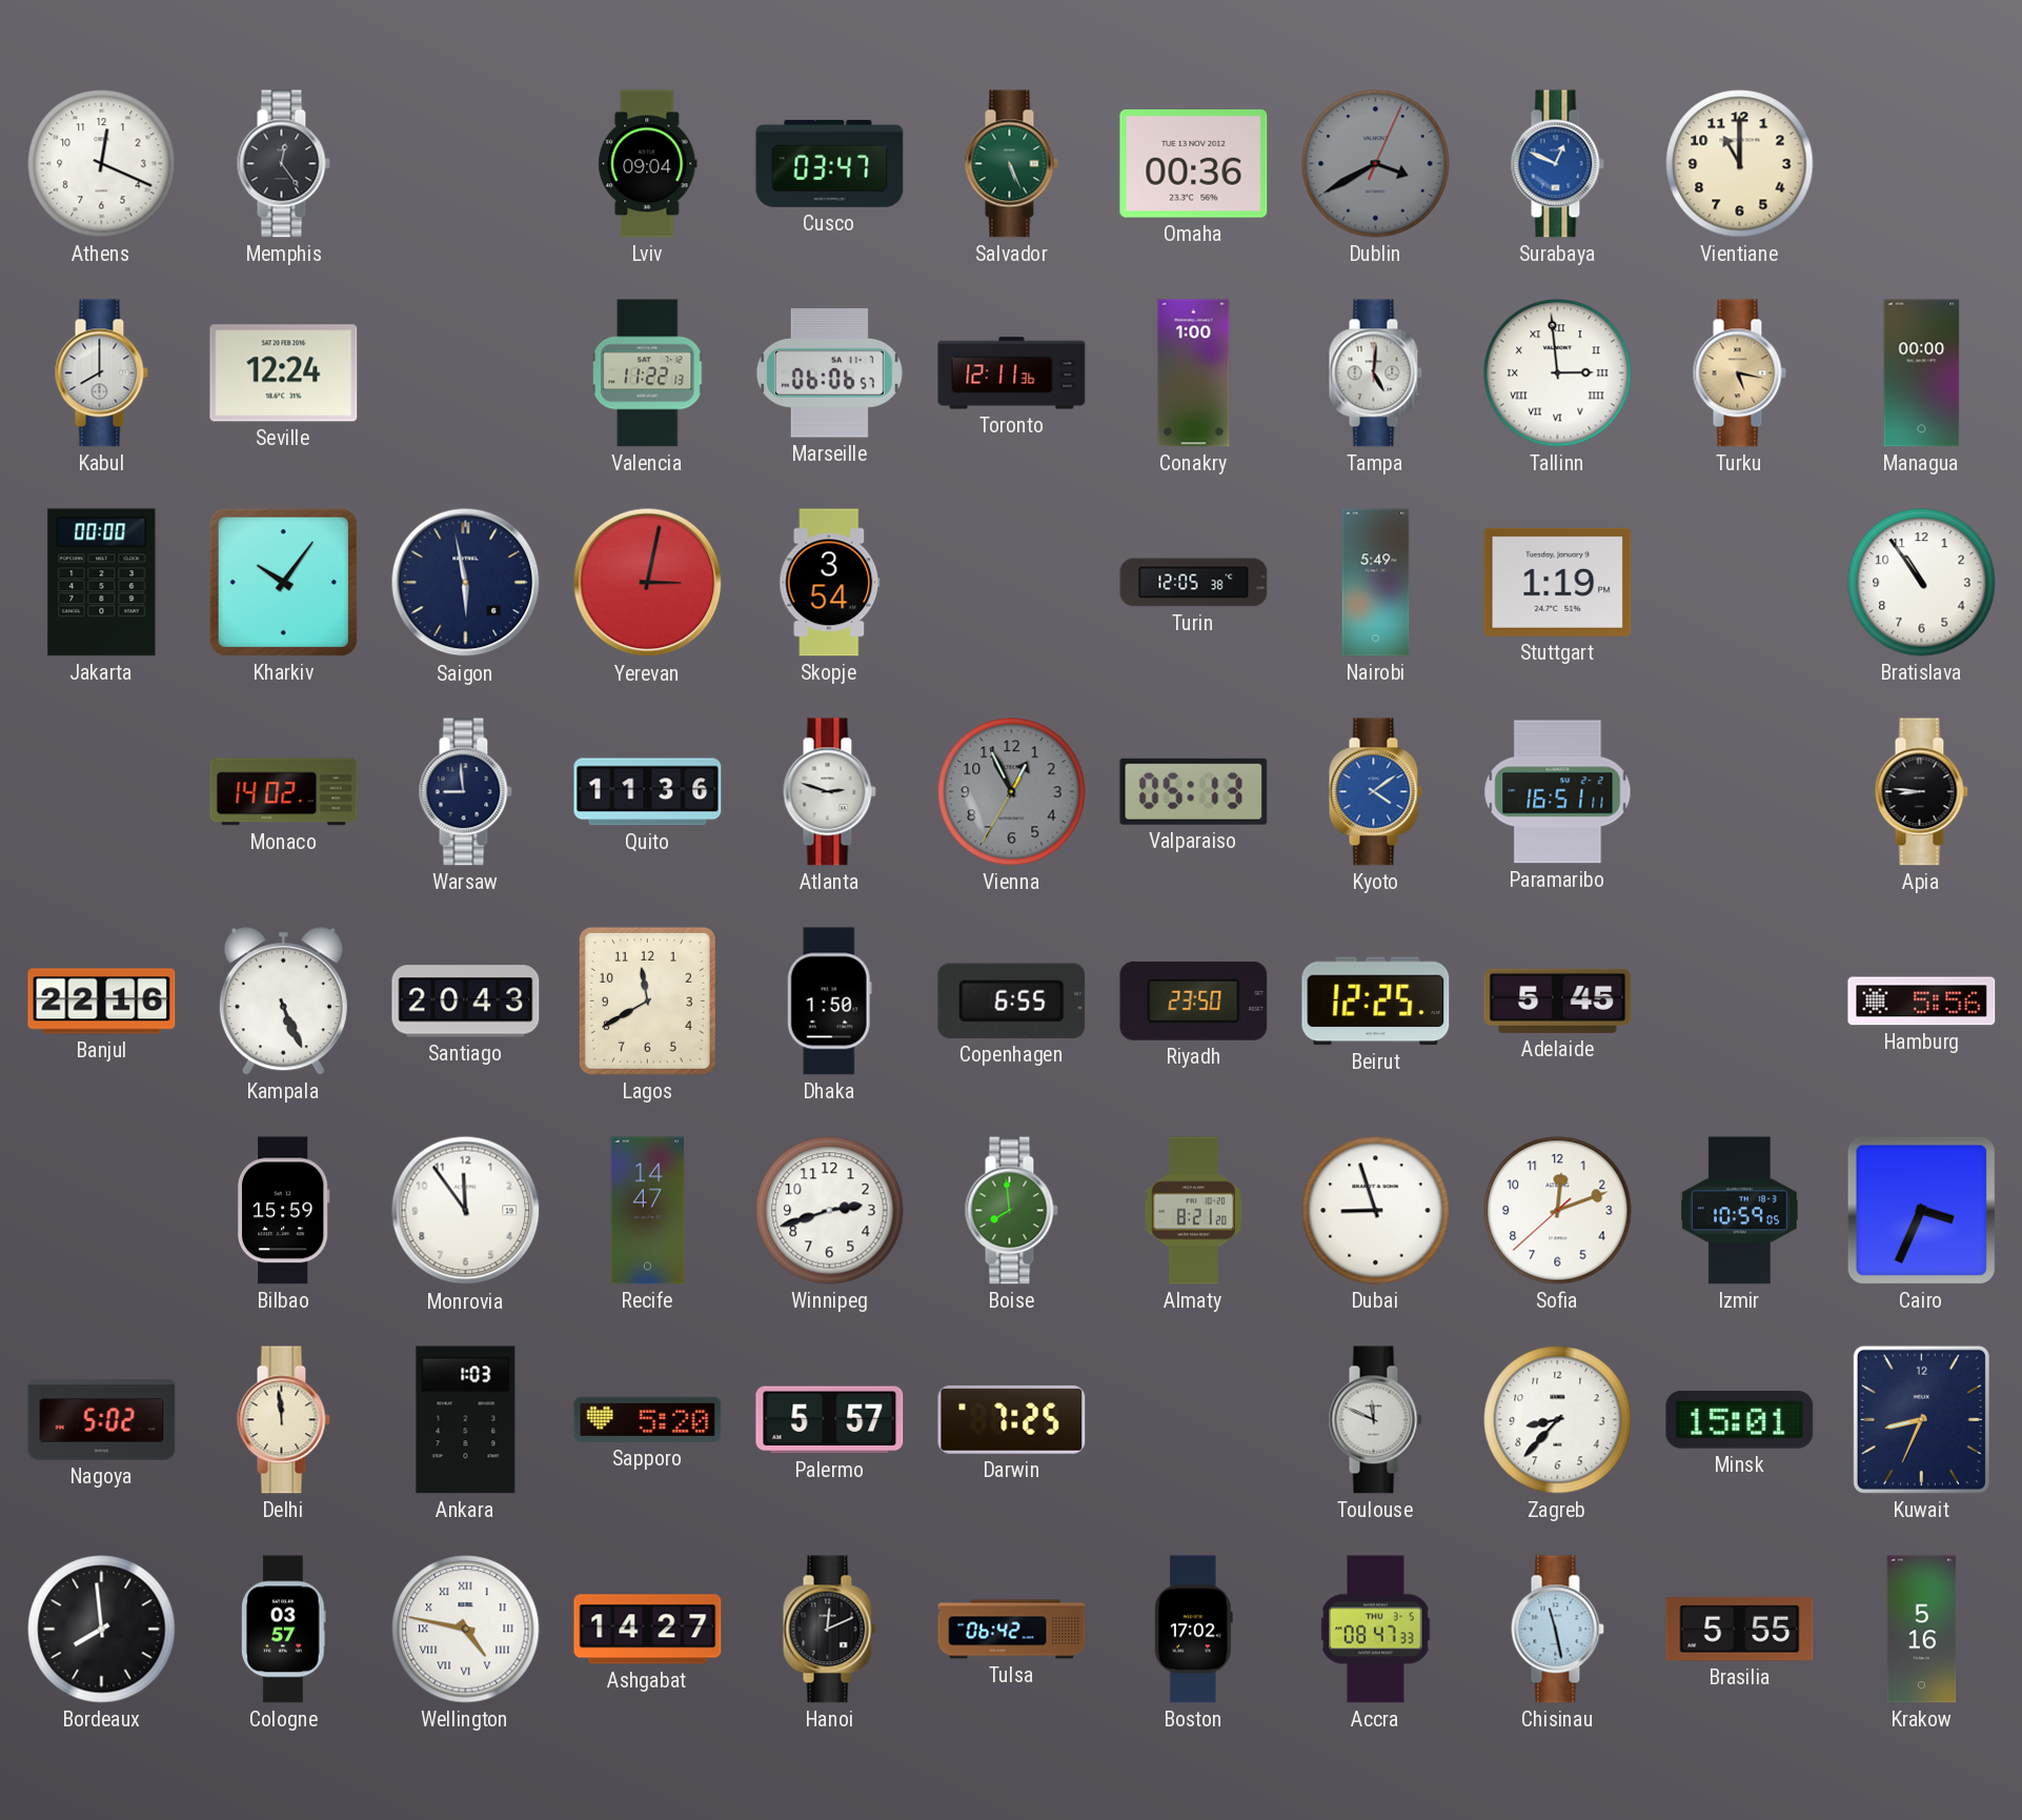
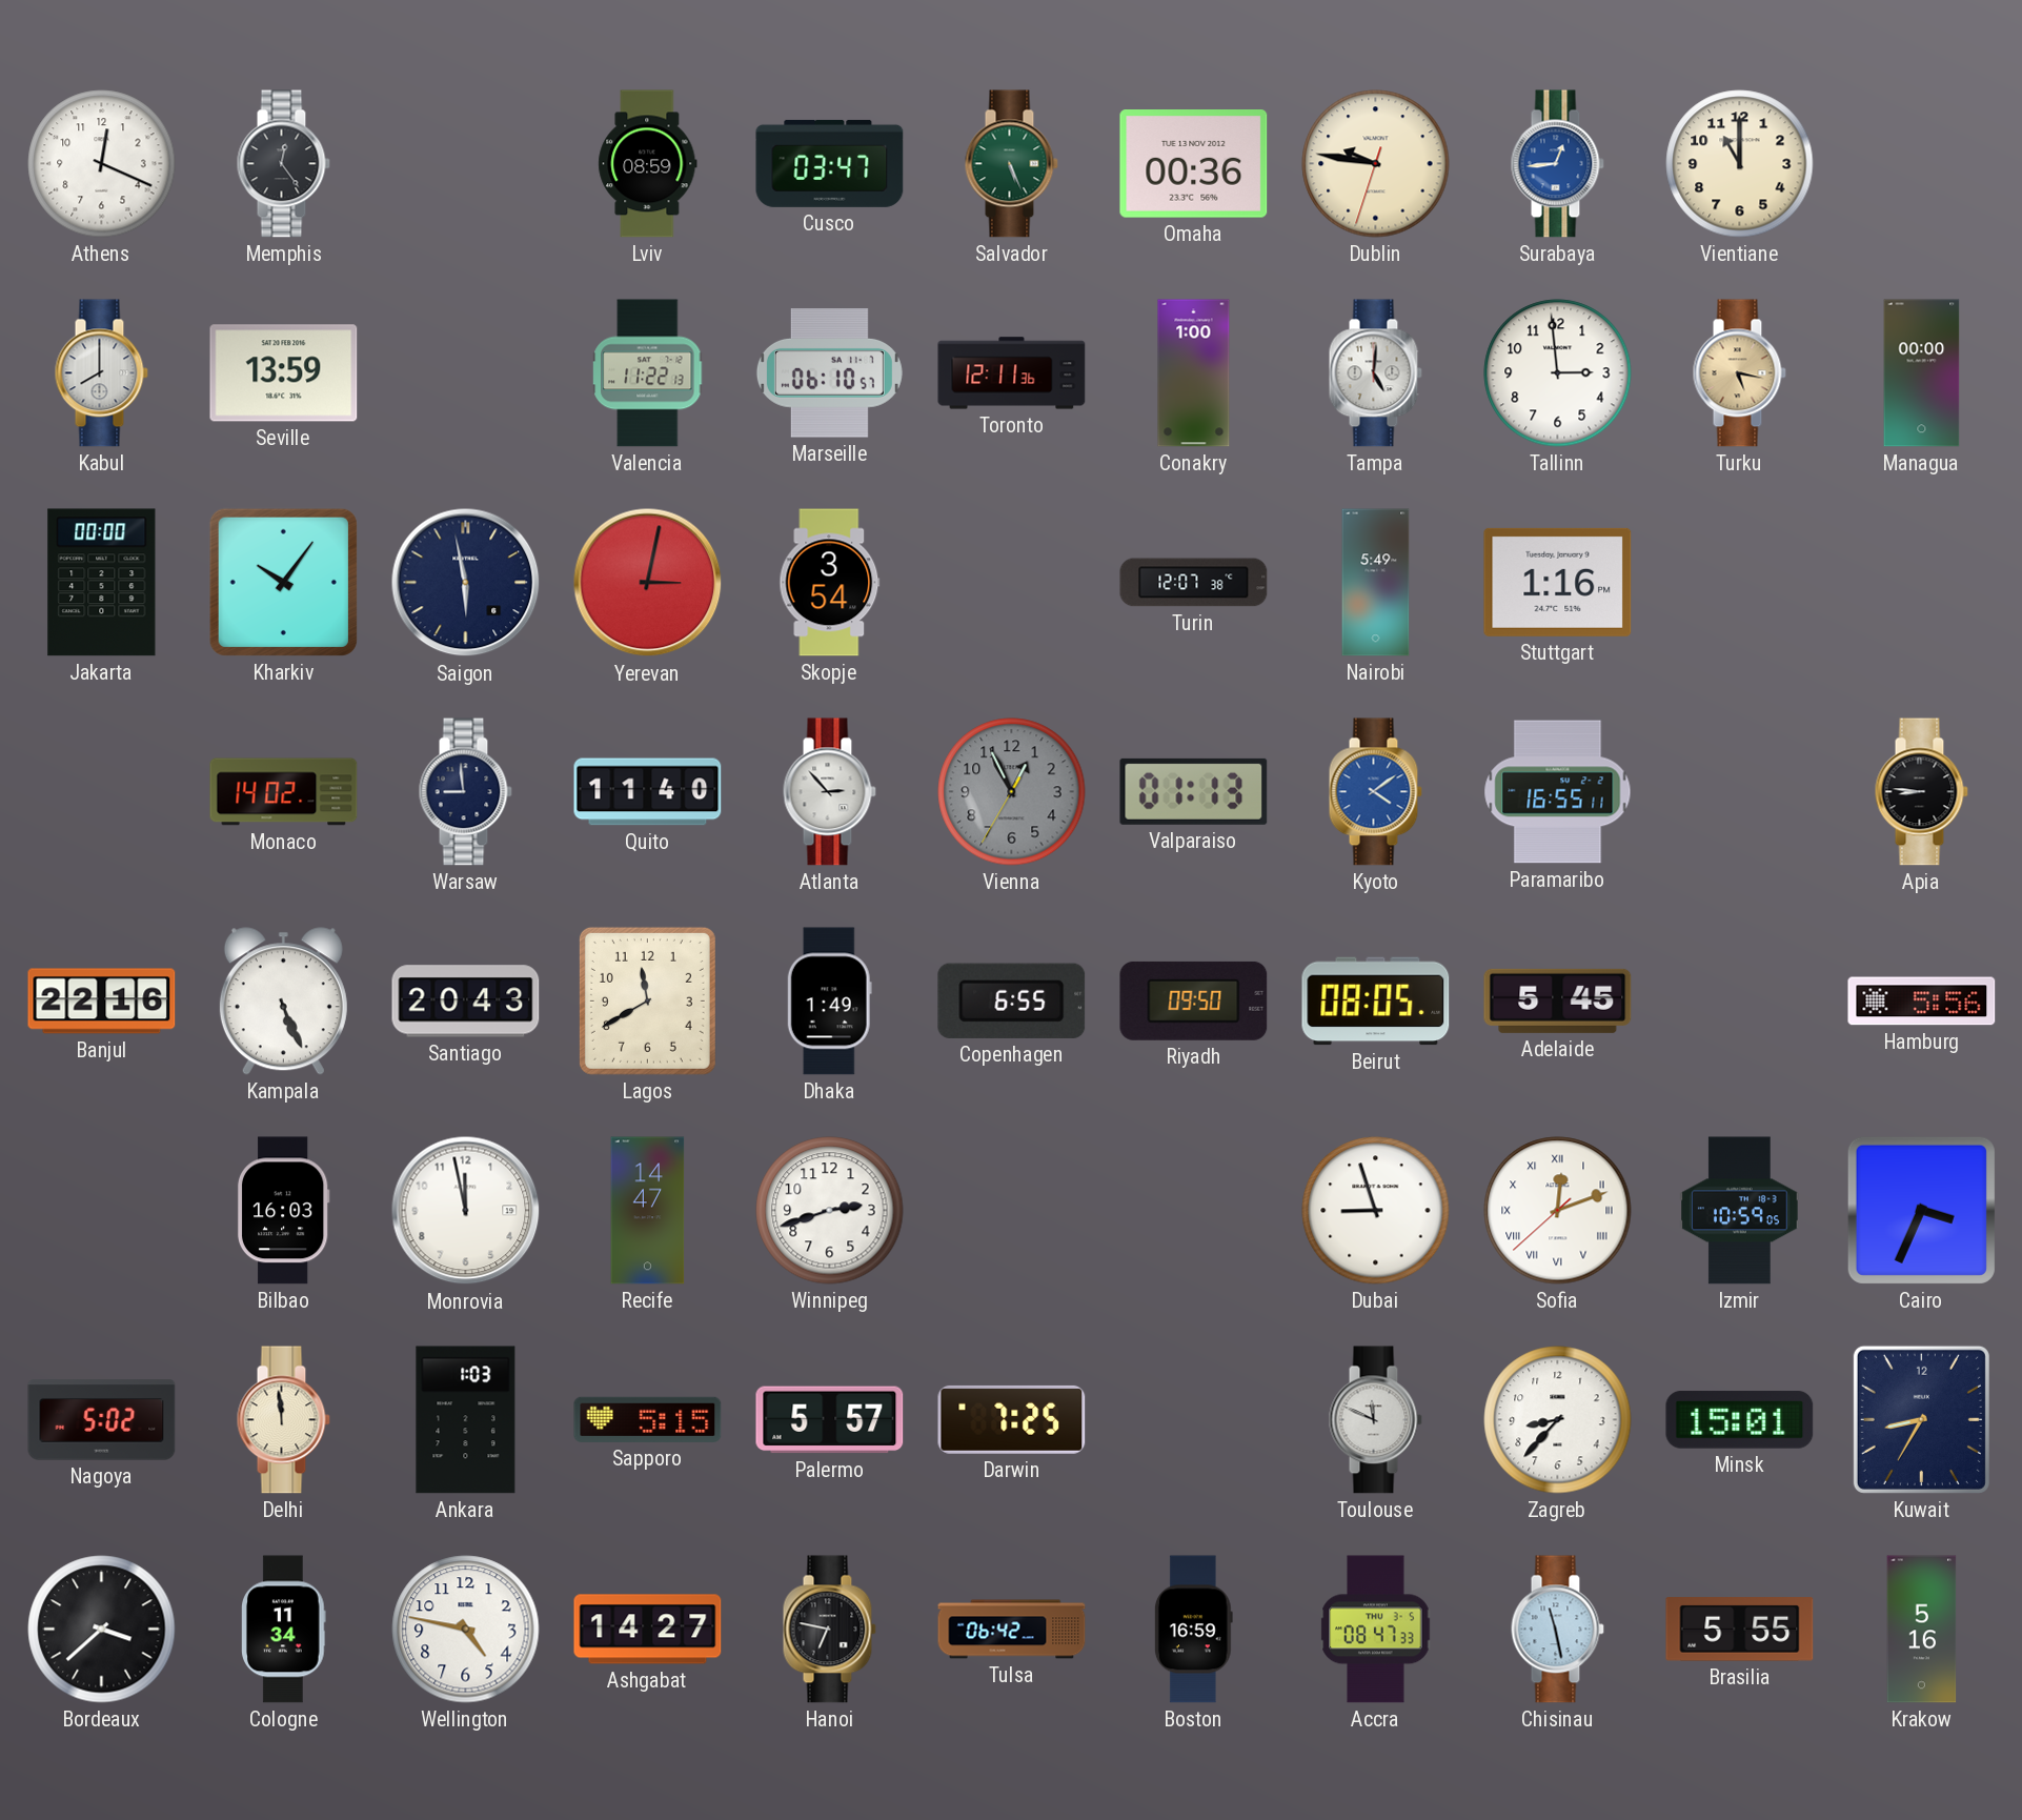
Lviv: 09:04 -> 08:59 (648, 164)
Dublin: 3:40 -> 9:46 (1376, 164)
Dublin dial: grey -> cream (1376, 164)
Surabaya: 12:49 -> 12:44 (1557, 164)
Seville: 12:24 -> 13:59 (284, 373)
Marseille: 06:06 -> 06:10 (829, 373)
Tallinn numerals: Roman -> Arabic (1558, 373)
Turin: 12:05 -> 12:07 (1194, 583)
Stuttgart: 1:19 -> 1:16 (1558, 582)
Bratislava: 10:54 -> none (1922, 583)
Quito: 11:36 -> 11:40 (648, 792)
Atlanta: 2:48 -> 2:53 (829, 792)
Valparaiso: 05:13 -> 01:13 (1194, 791)
Paramaribo: 16:51 -> 16:55 (1558, 792)
Dhaka: 1:50 -> 1:49 (829, 1002)
Riyadh: 23:50 -> 09:50 (1194, 1000)
Beirut: 12:25 -> 08:05 (1376, 1002)
Bilbao: 15:59 -> 16:03 (283, 1211)
Monrovia: 11:54 -> 11:58 (466, 1211)
Boise: 7:59 -> none (1011, 1211)
Almaty: 8:21 -> none (1193, 1211)
Sofia numerals: Arabic -> Roman (1558, 1211)
Sapporo: 5:20 -> 5:15 (648, 1419)
Kuwait: 8:34 -> 8:35 (1921, 1419)
Bordeaux: 7:59 -> 3:38 (102, 1630)
Cologne: 03:57 -> 11:34 (284, 1630)
Wellington numerals: Roman -> Arabic (466, 1630)
Hanoi: 12:11 -> 6:47 (829, 1630)
Boston: 17:02 -> 16:59 (1193, 1630)
